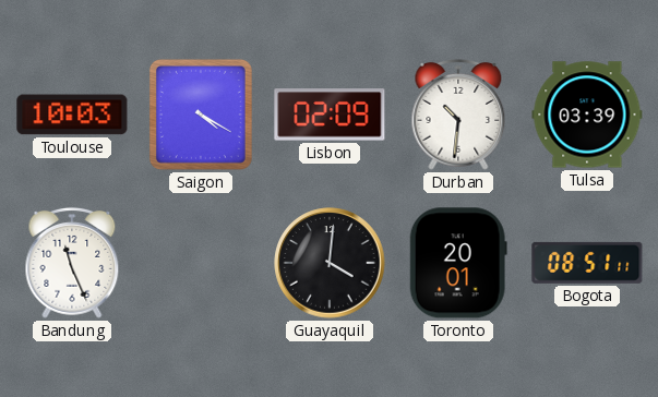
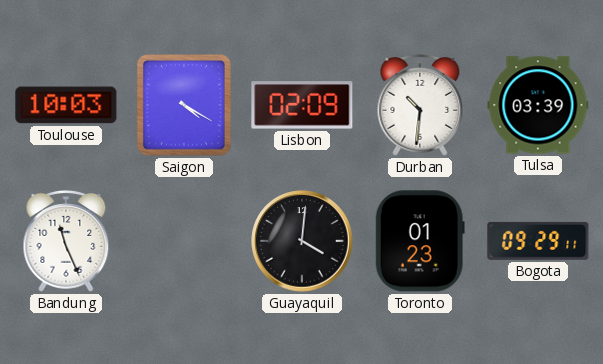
Toronto: 20:01 -> 01:23 (420, 241)
Bogota: 08:51 -> 09:29 (538, 241)
